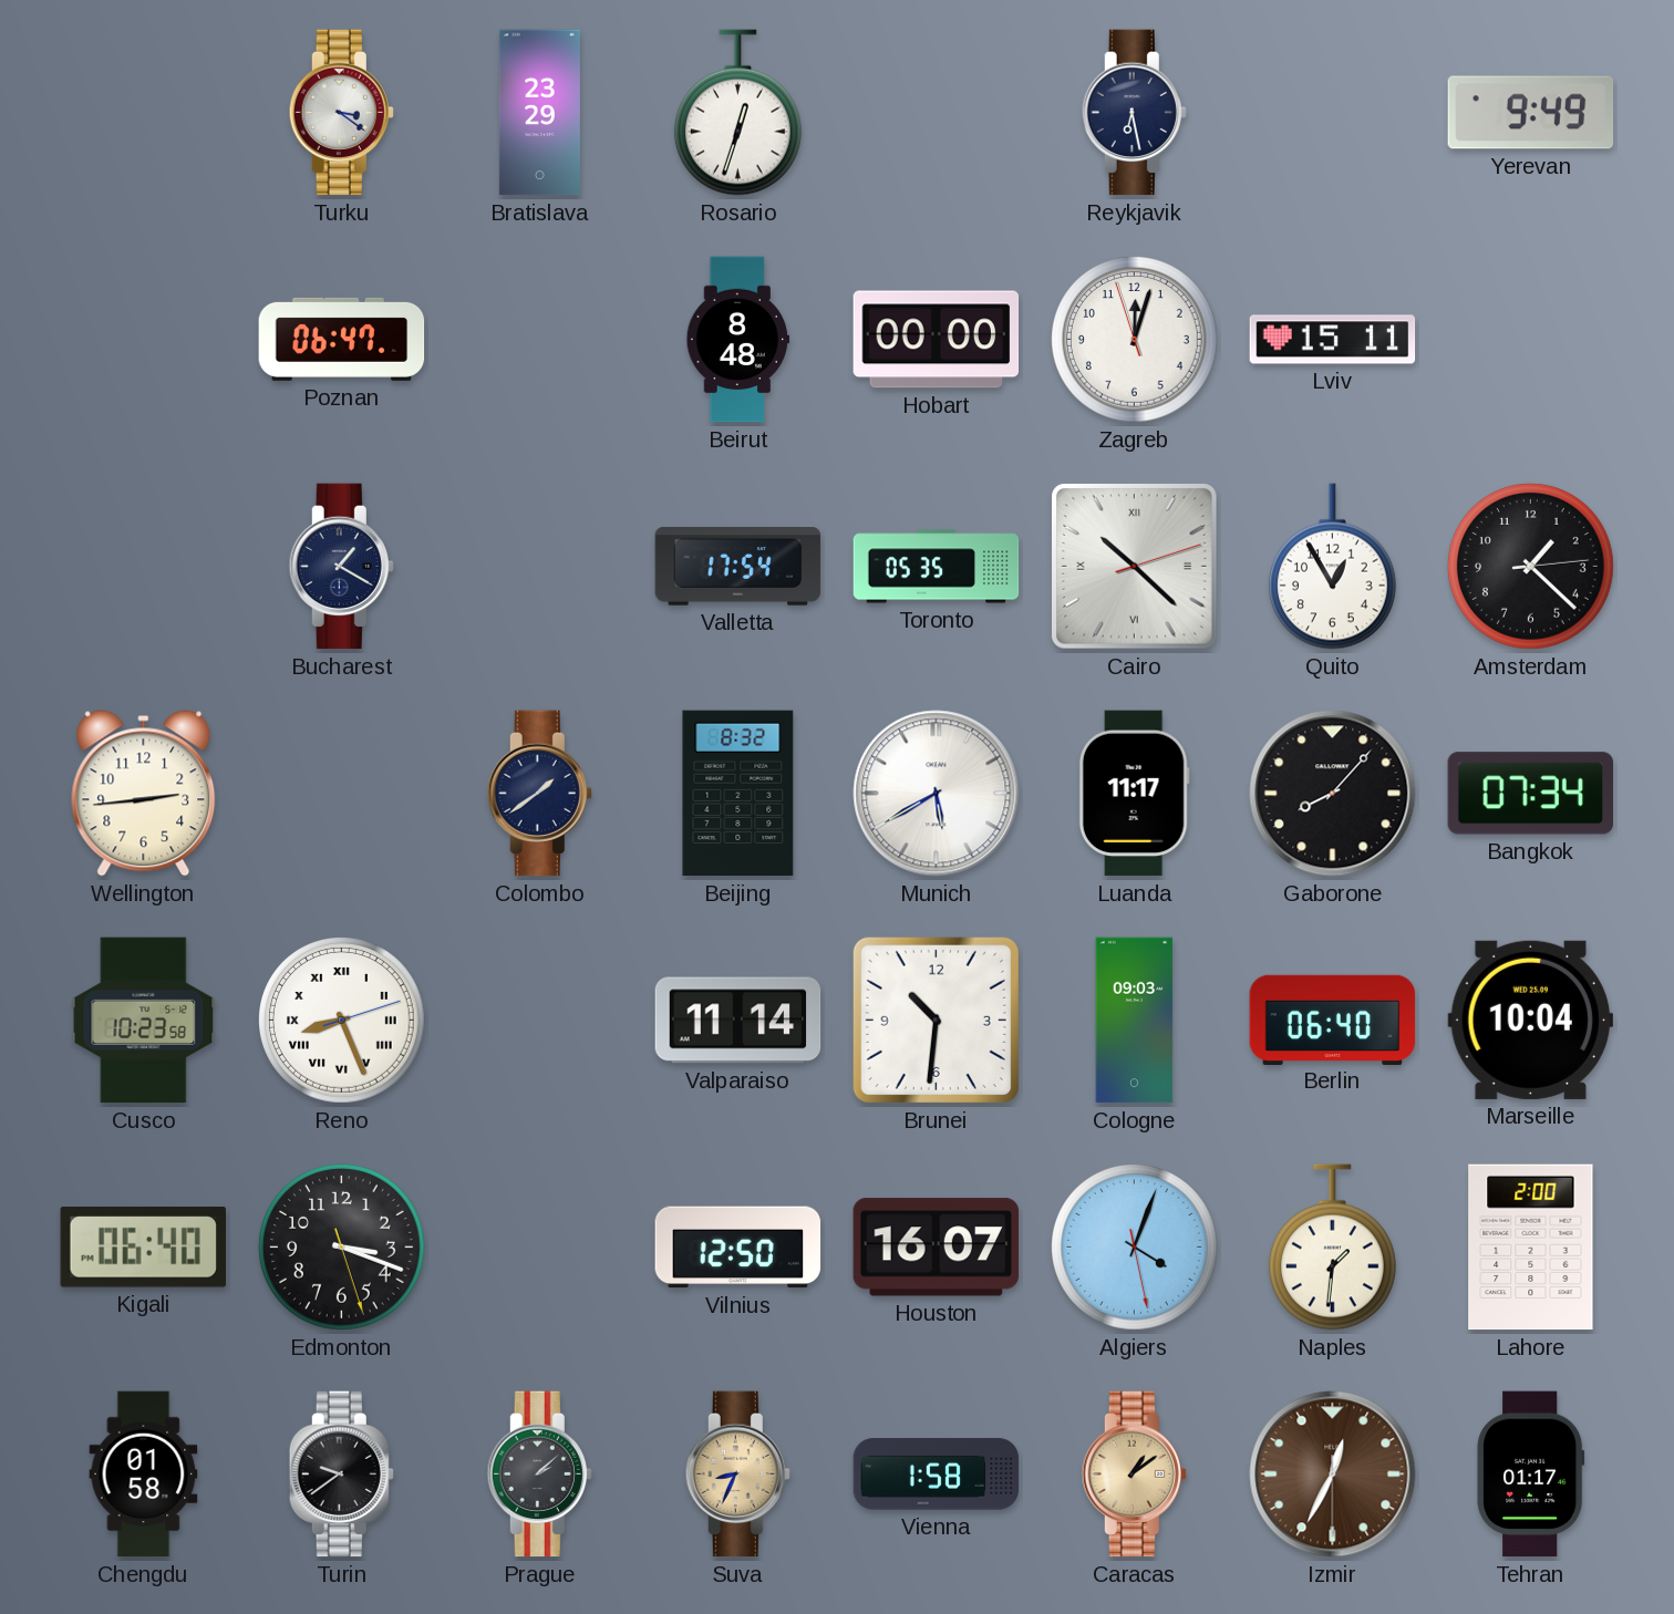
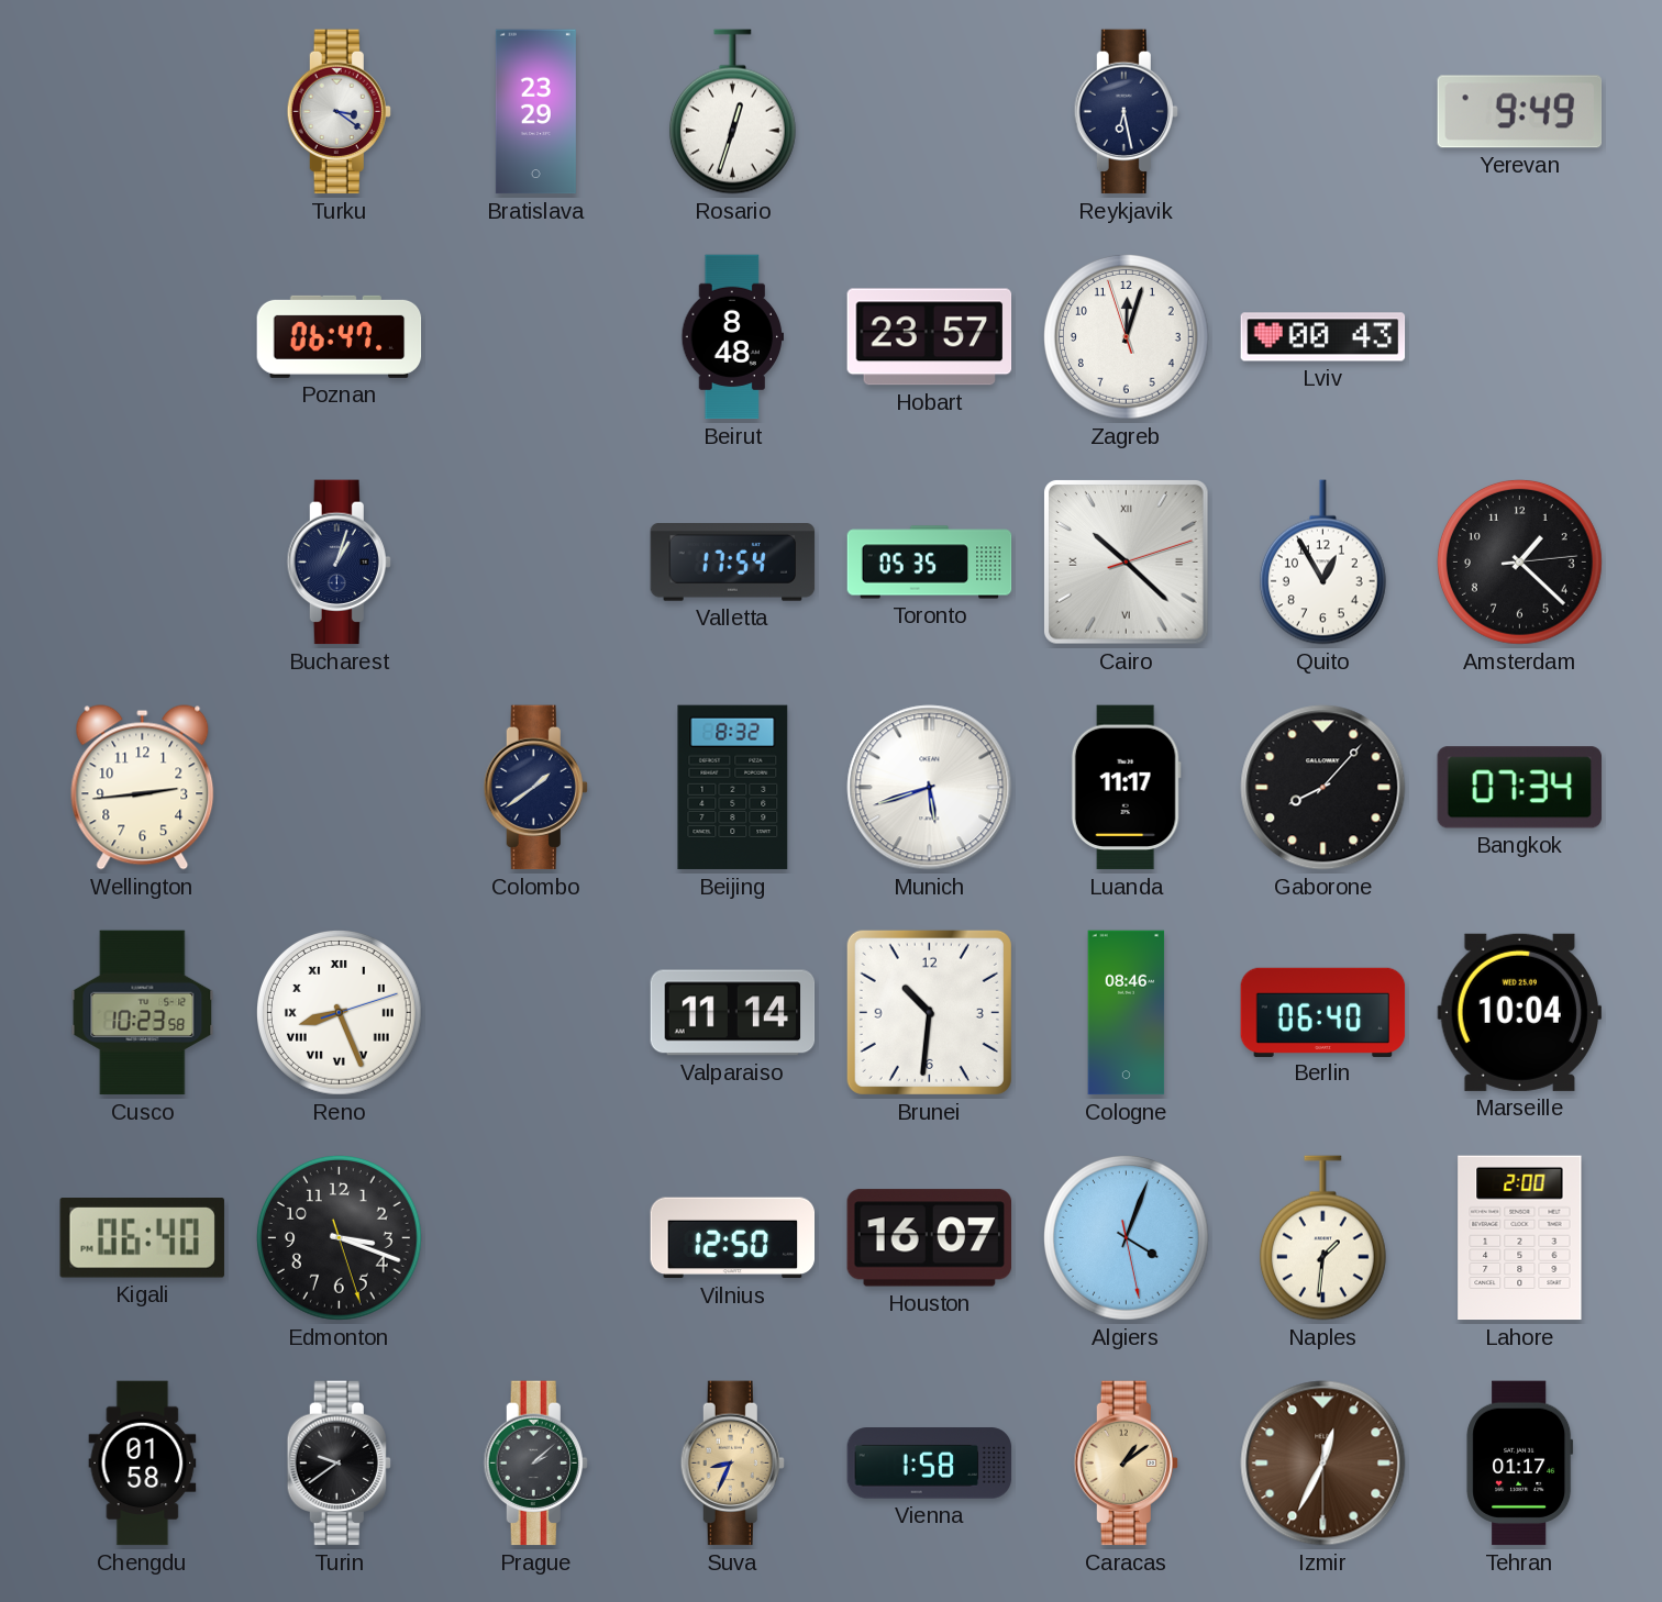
Hobart: 00:00 -> 23:57 (930, 337)
Lviv: 15:11 -> 00:43 (1323, 337)
Bucharest: 1:20 -> 1:03 (339, 563)
Munich: 5:40 -> 5:42 (930, 788)
Cologne: 09:03 -> 08:46 (1127, 1013)
